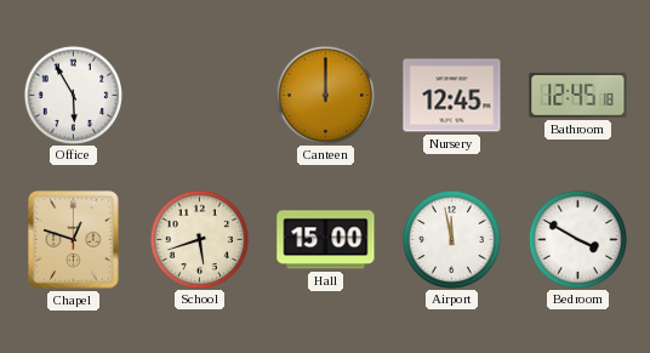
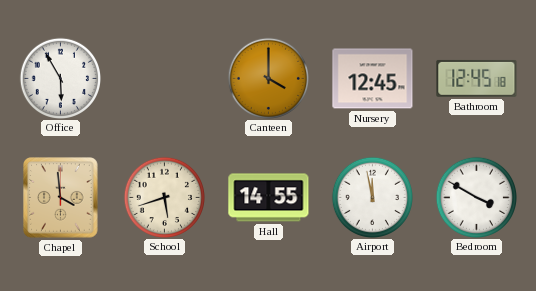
Canteen: 12:00 -> 4:00 (268, 78)
Chapel: 12:48 -> 3:59 (61, 198)
Hall: 15:00 -> 14:55 (269, 198)
